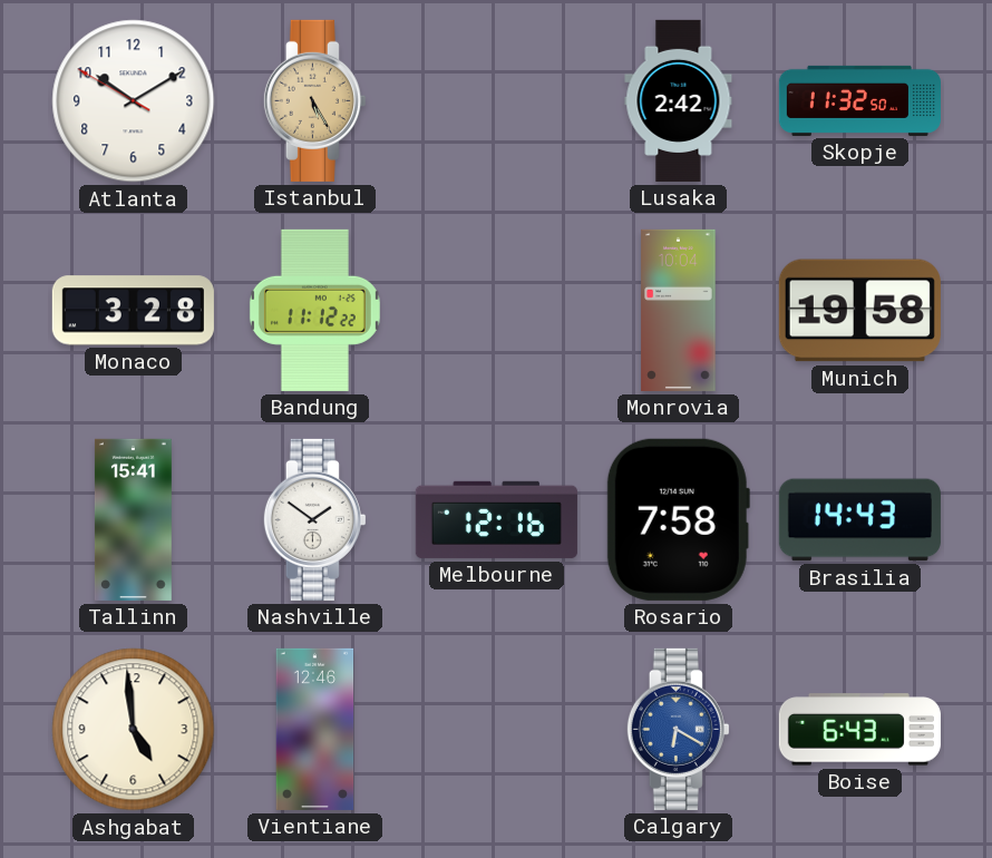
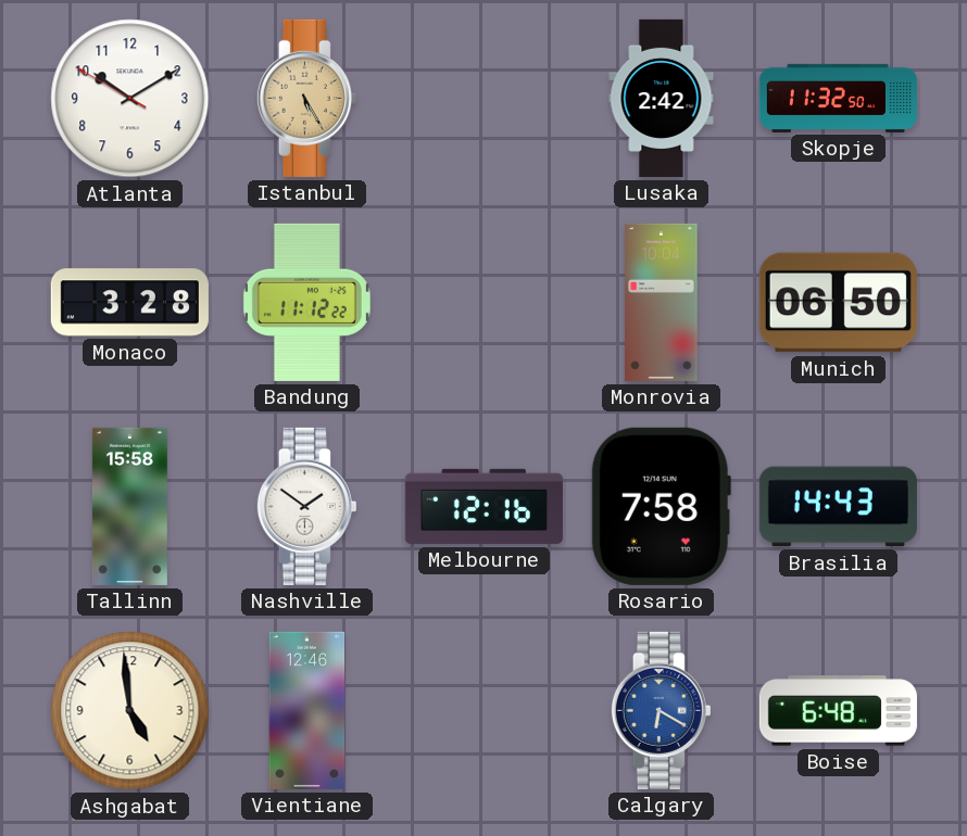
Munich: 19:58 -> 06:50 (838, 303)
Tallinn: 15:41 -> 15:58 (129, 506)
Boise: 6:43 -> 6:48 (838, 711)
